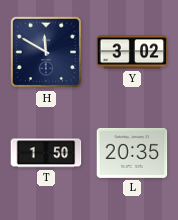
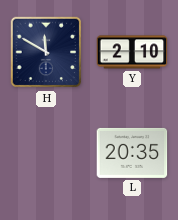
Y: 3:02 -> 2:10 (132, 52)
T: 1:50 -> none (46, 153)
